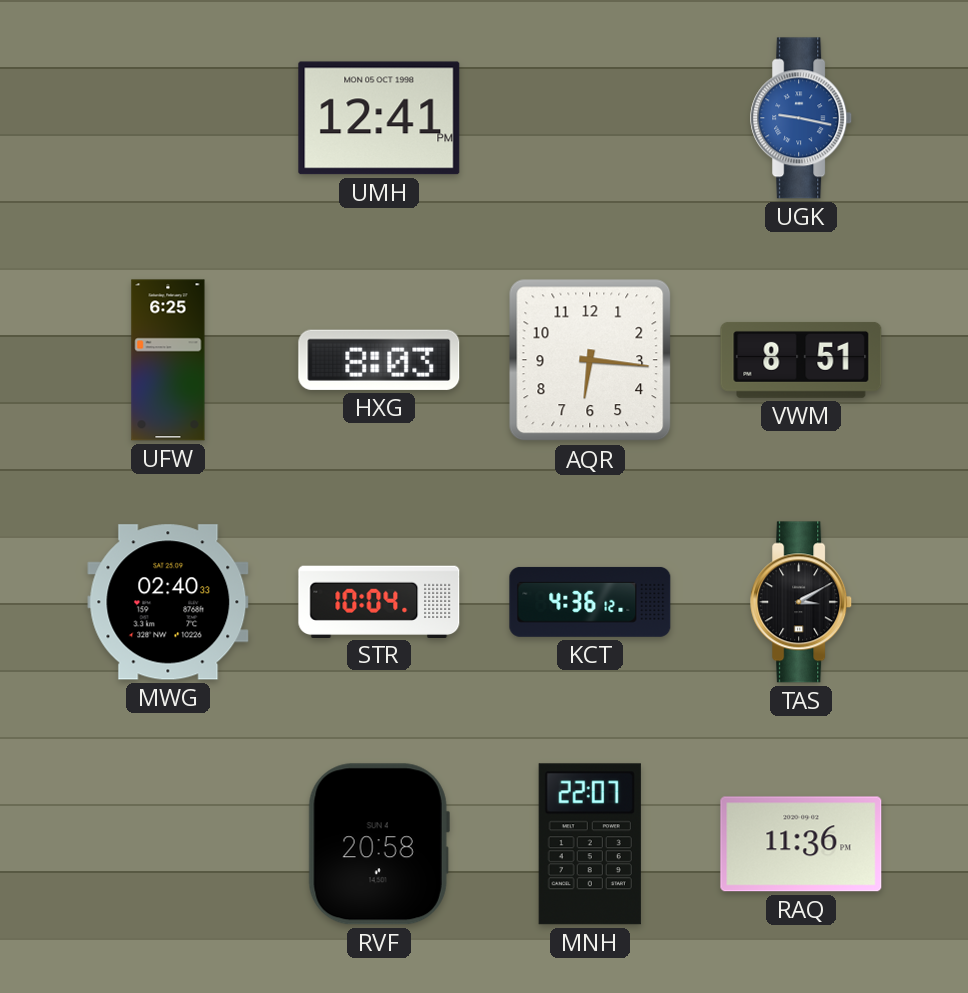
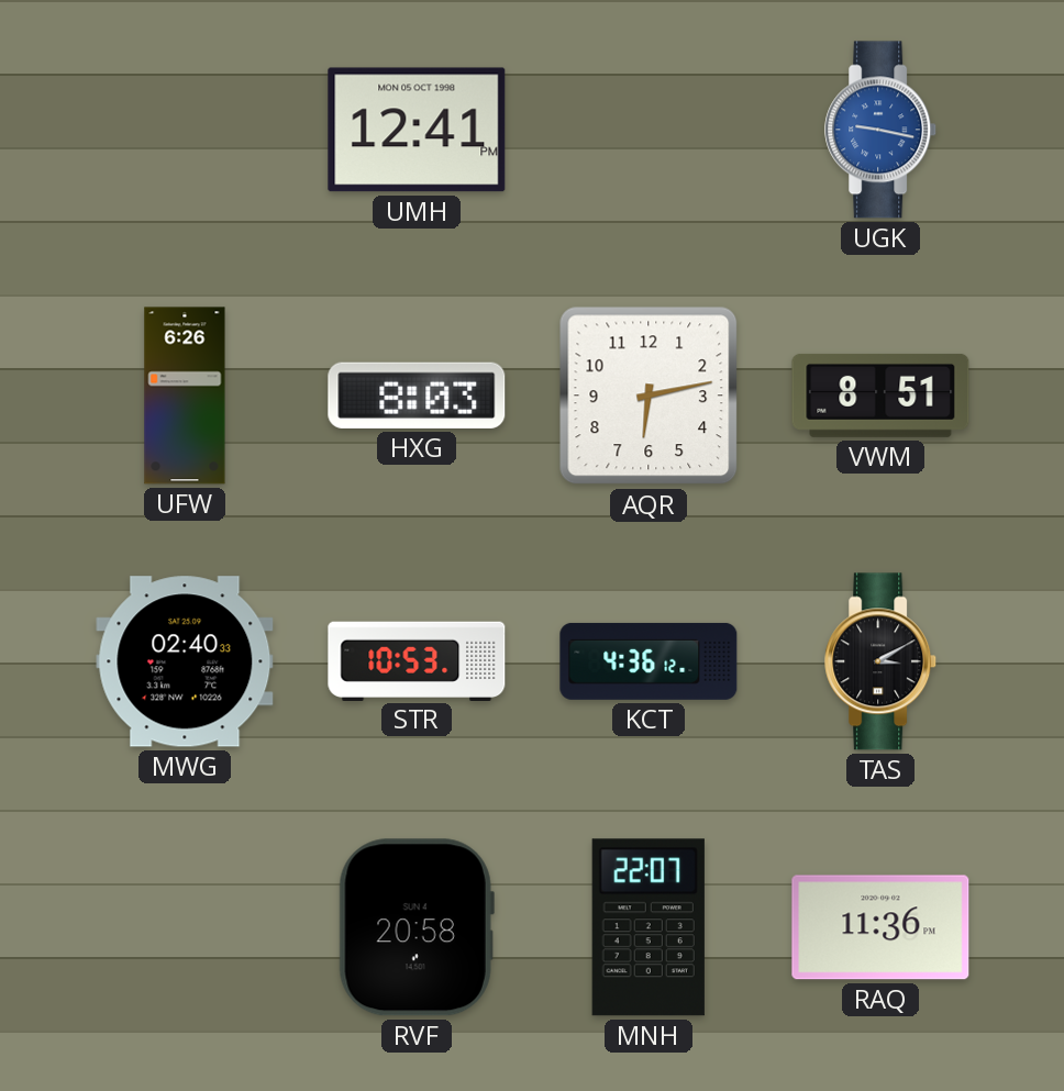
UFW: 6:25 -> 6:26 (185, 396)
AQR: 6:16 -> 6:13 (649, 396)
STR: 10:04 -> 10:53 (417, 660)
